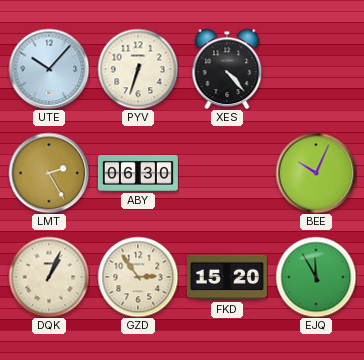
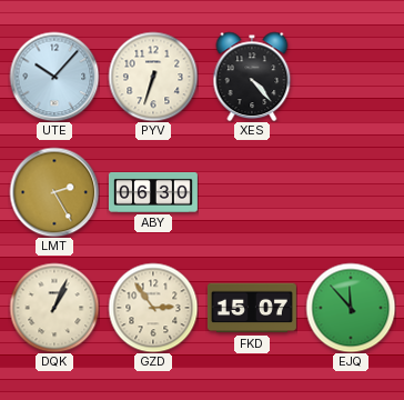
BEE: 10:04 -> none (316, 173)
FKD: 15:20 -> 15:07 (252, 308)
EJQ: 11:55 -> 11:53 (351, 308)
